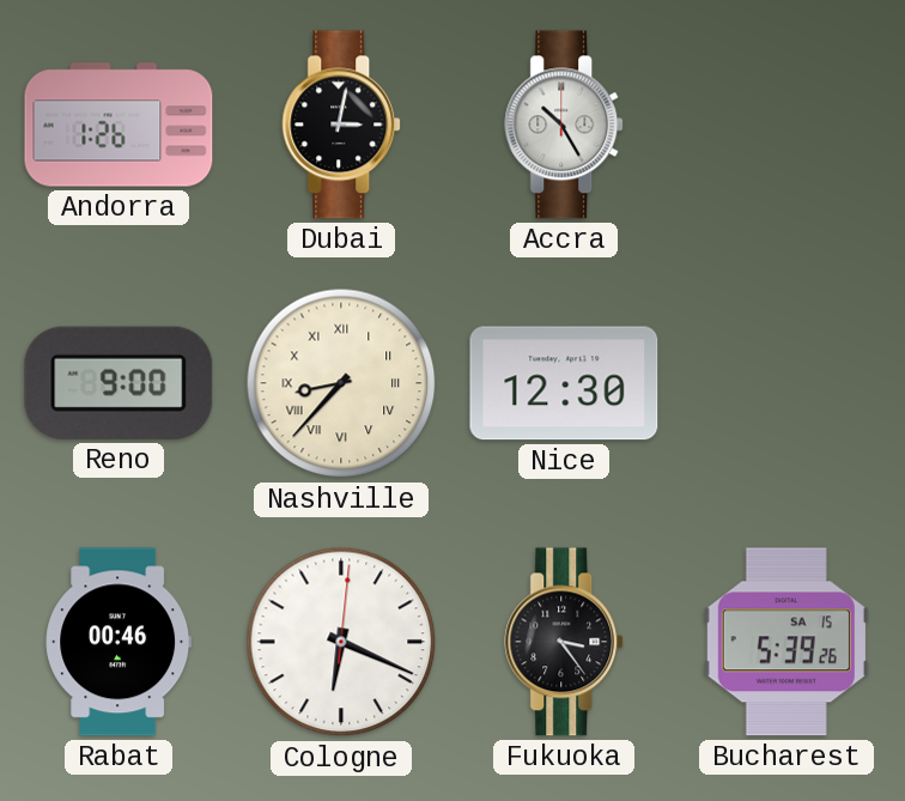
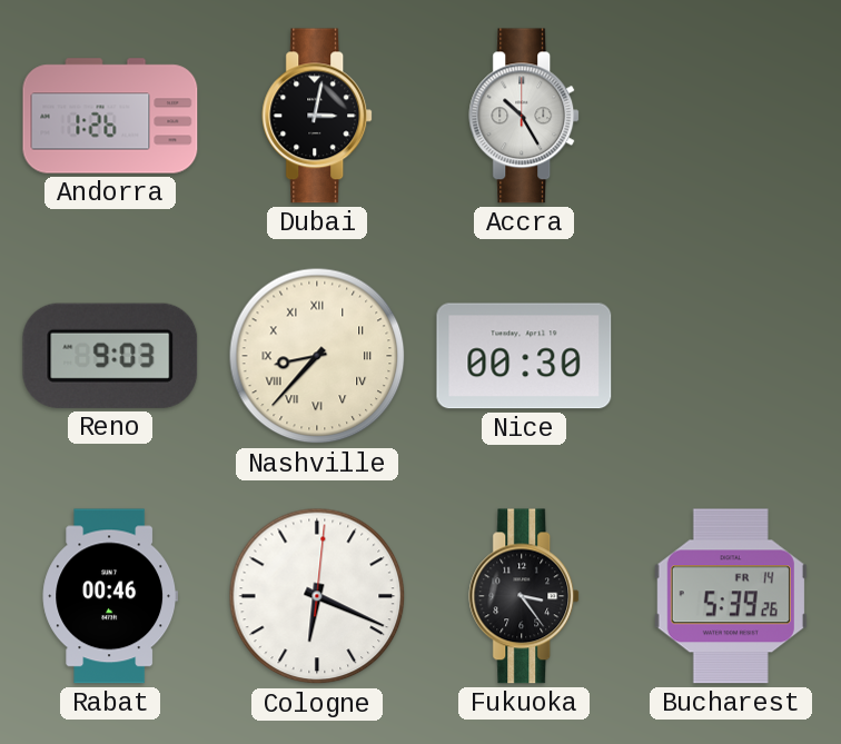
Reno: 9:00 -> 9:03 (110, 356)
Nice: 12:30 -> 00:30 (524, 356)
Bucharest date: SA 15 -> FR 14 (731, 596)
